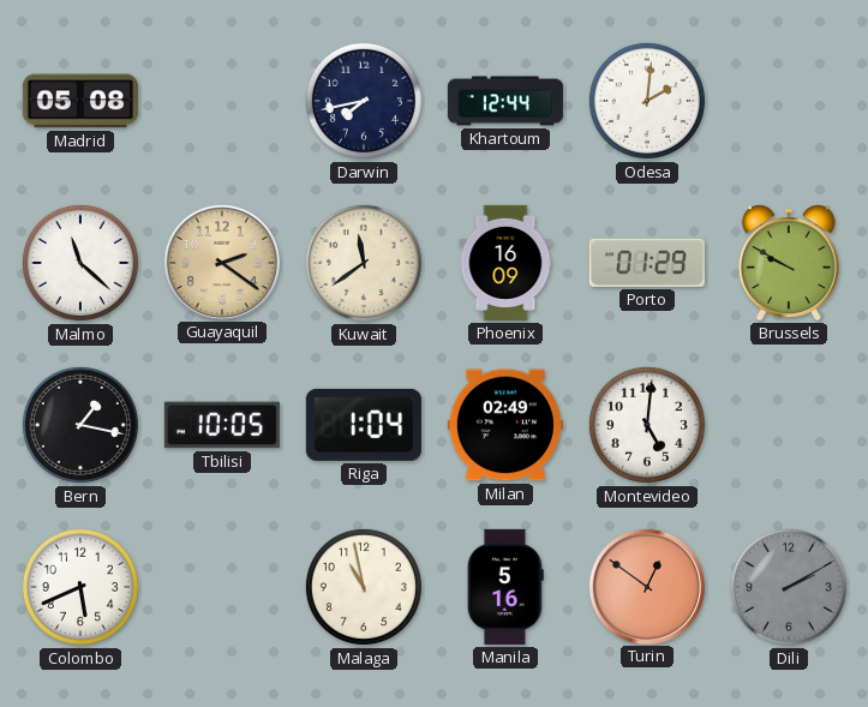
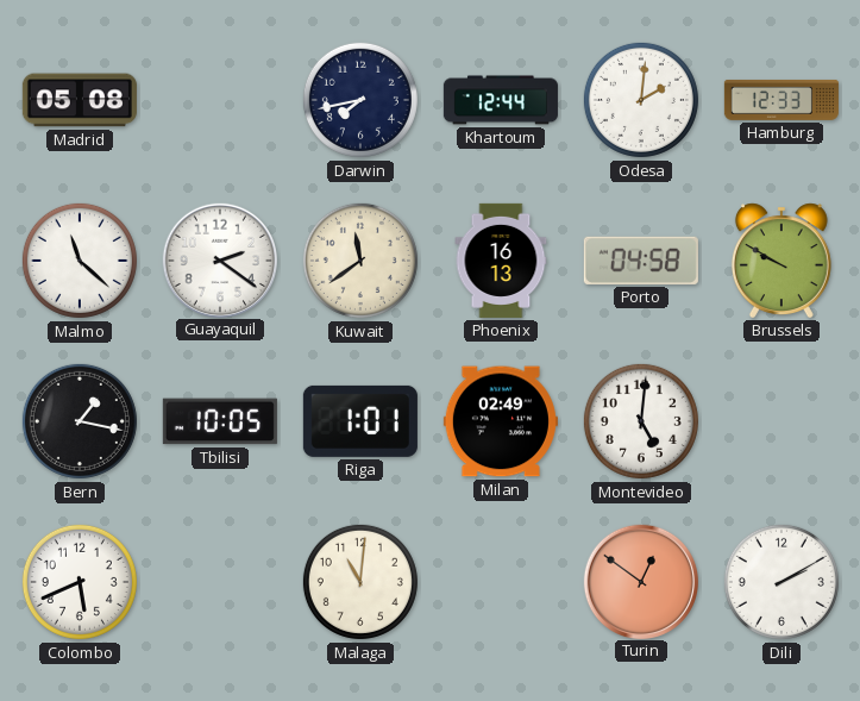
Hamburg: none -> 12:33 (781, 100)
Guayaquil dial: champagne -> white (219, 259)
Phoenix: 16:09 -> 16:13 (501, 261)
Porto: 01:29 -> 04:58 (641, 261)
Riga: 1:04 -> 1:01 (360, 421)
Malaga: 10:58 -> 11:01 (360, 582)
Manila: 5:16 -> none (505, 587)
Dili dial: grey -> white (781, 582)
